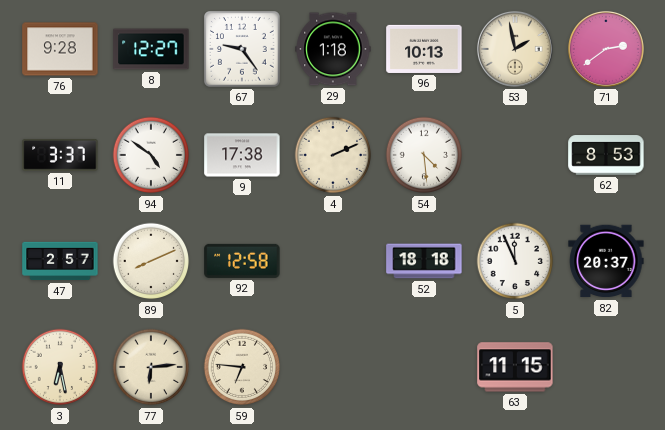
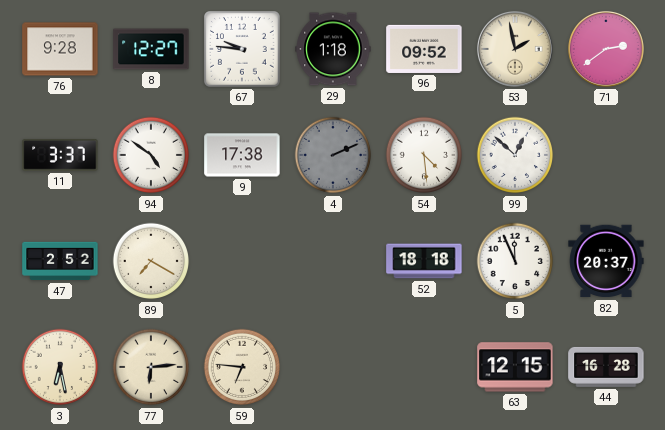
67: 9:24 -> 9:46 (243, 50)
96: 10:13 -> 09:52 (424, 49)
4 dial: cream -> grey (333, 155)
99: none -> 12:52 (515, 155)
62: 8:53 -> none (606, 155)
47: 2:57 -> 2:52 (60, 261)
89: 8:11 -> 7:20 (151, 261)
92: 12:58 -> none (242, 261)
63: 11:15 -> 12:15 (515, 367)
44: none -> 16:28 (606, 367)
